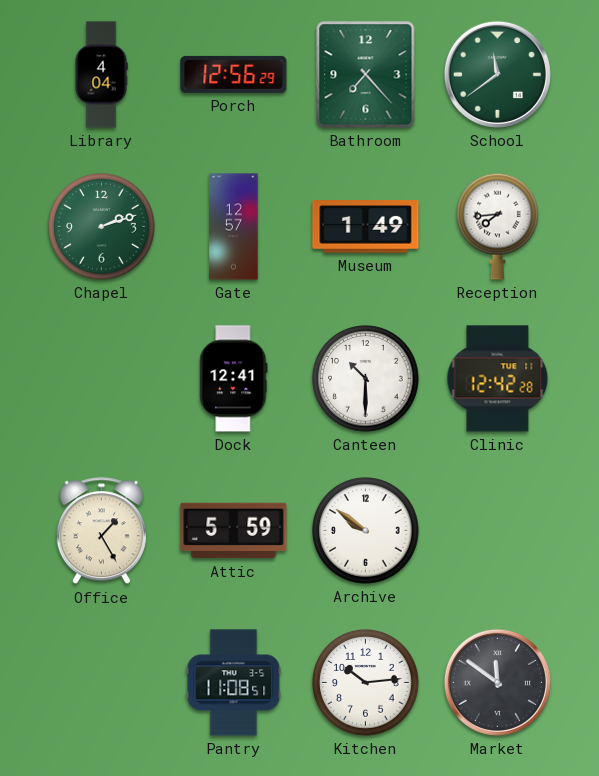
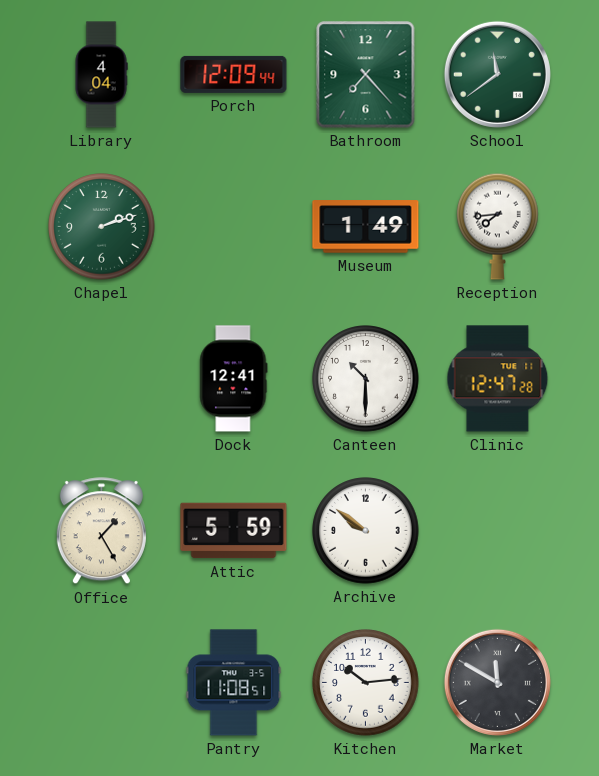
Porch: 12:56 -> 12:09 (234, 74)
Gate: 12:57 -> none (234, 227)
Clinic: 12:42 -> 12:47 (498, 379)
Market: 11:51 -> 11:50 (497, 682)
